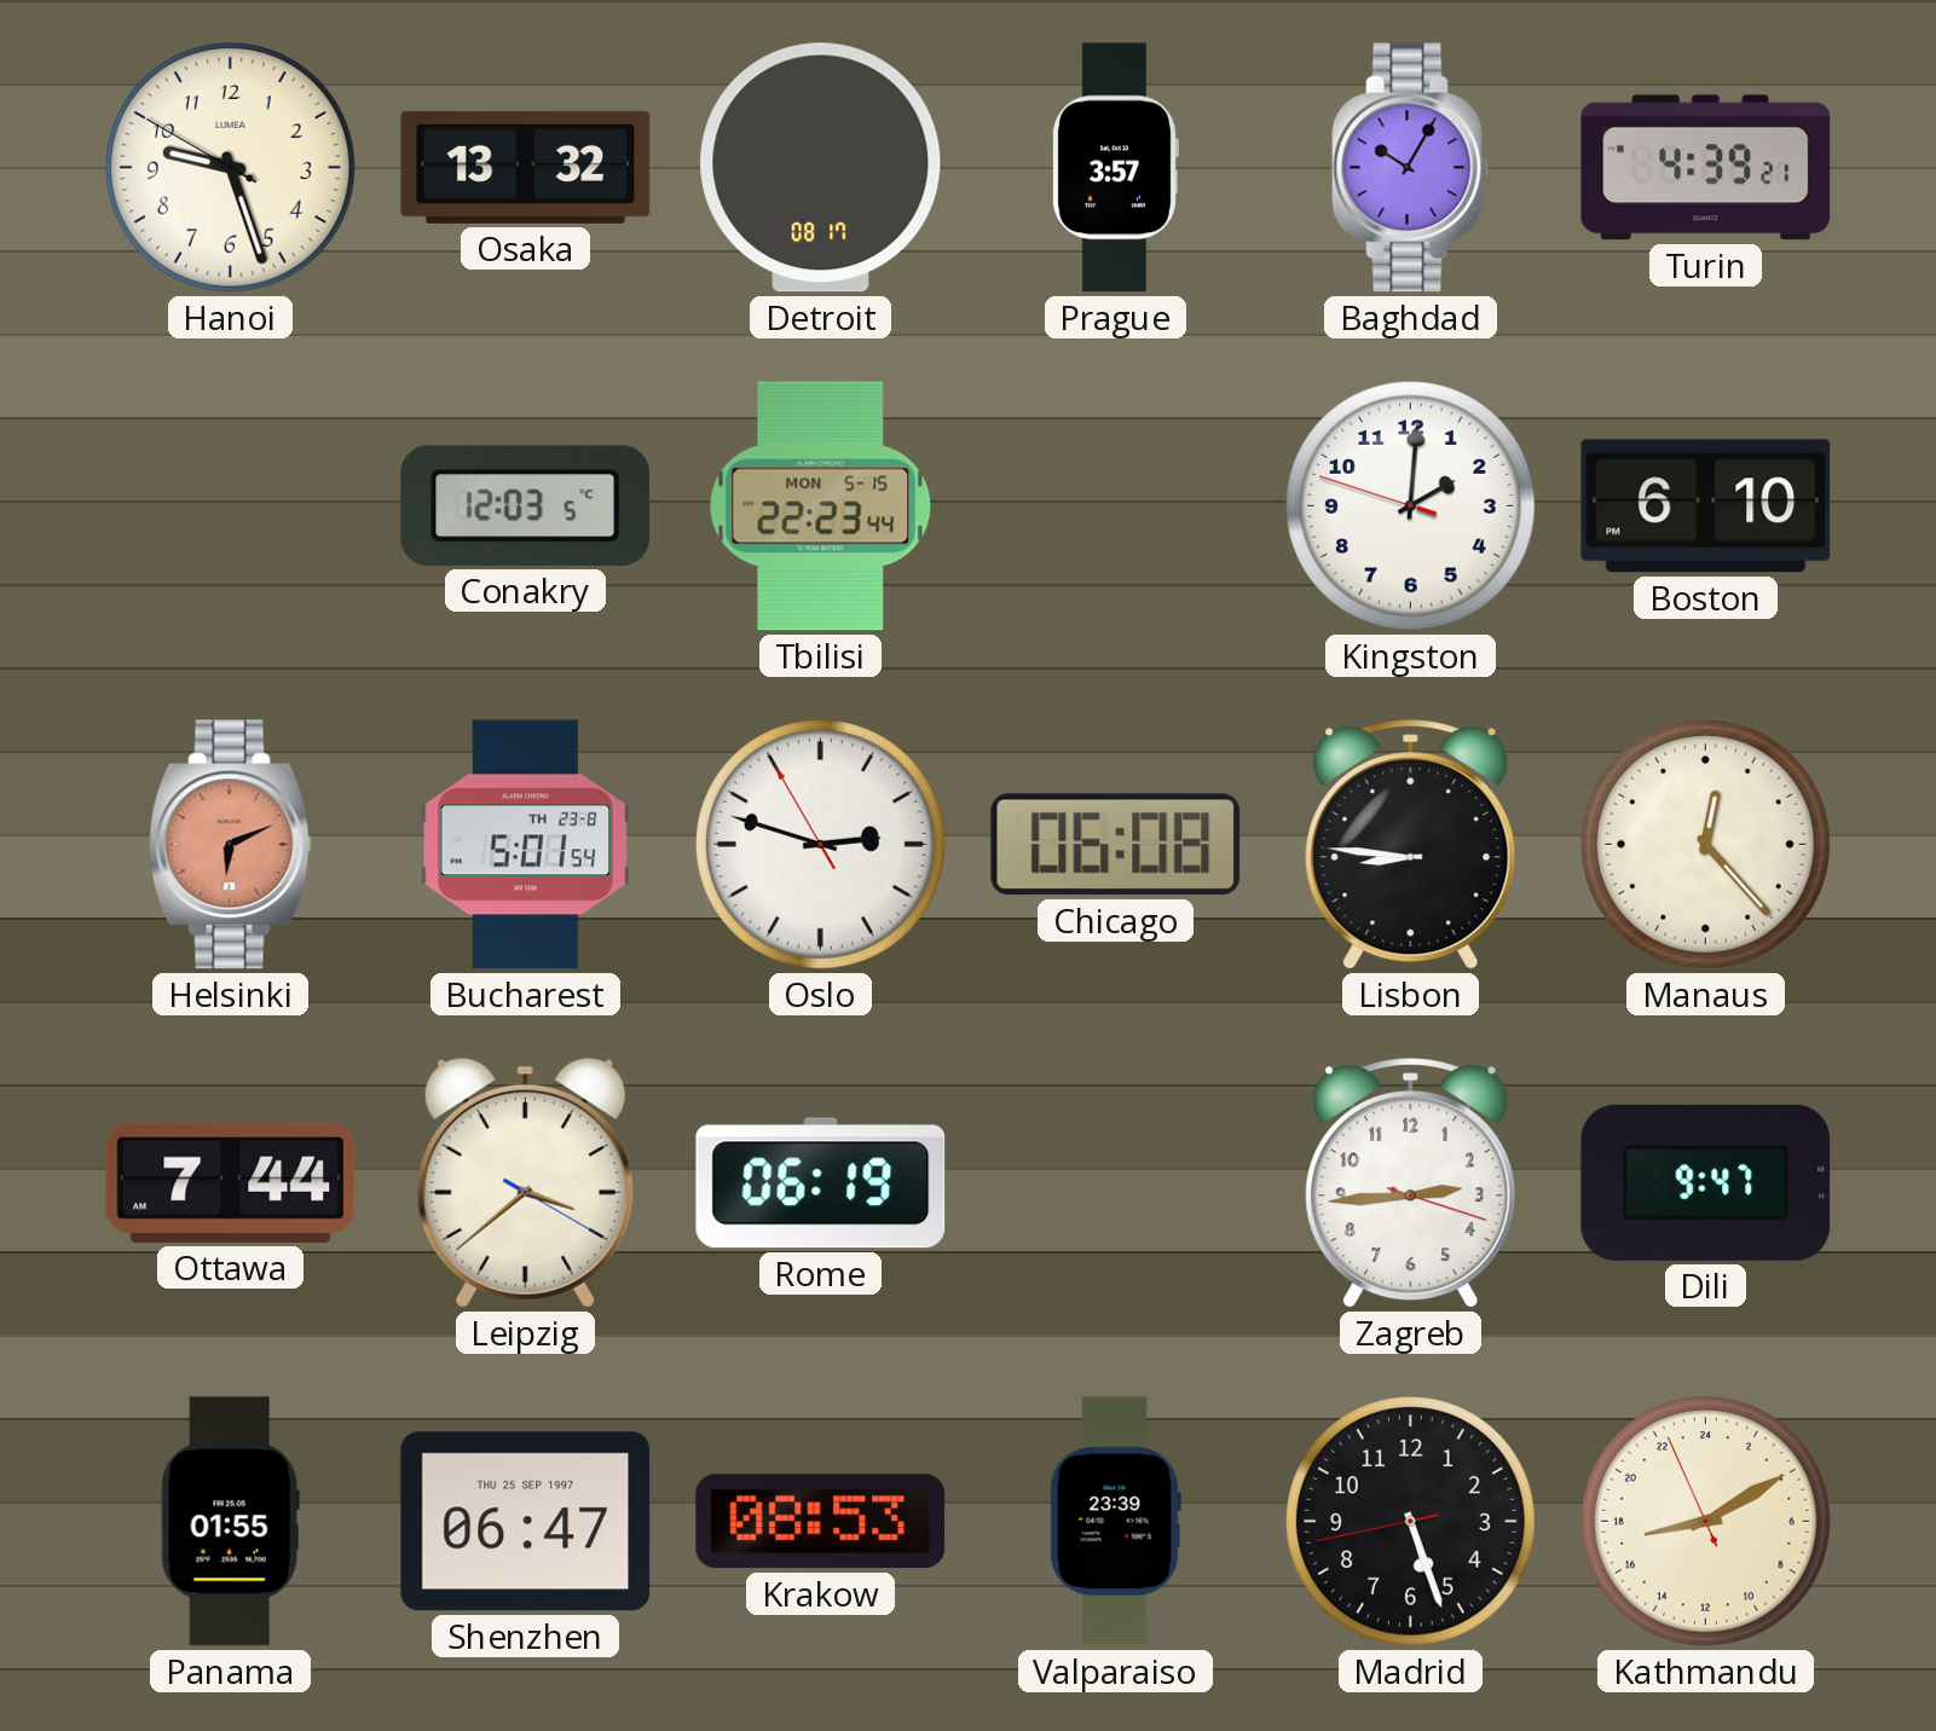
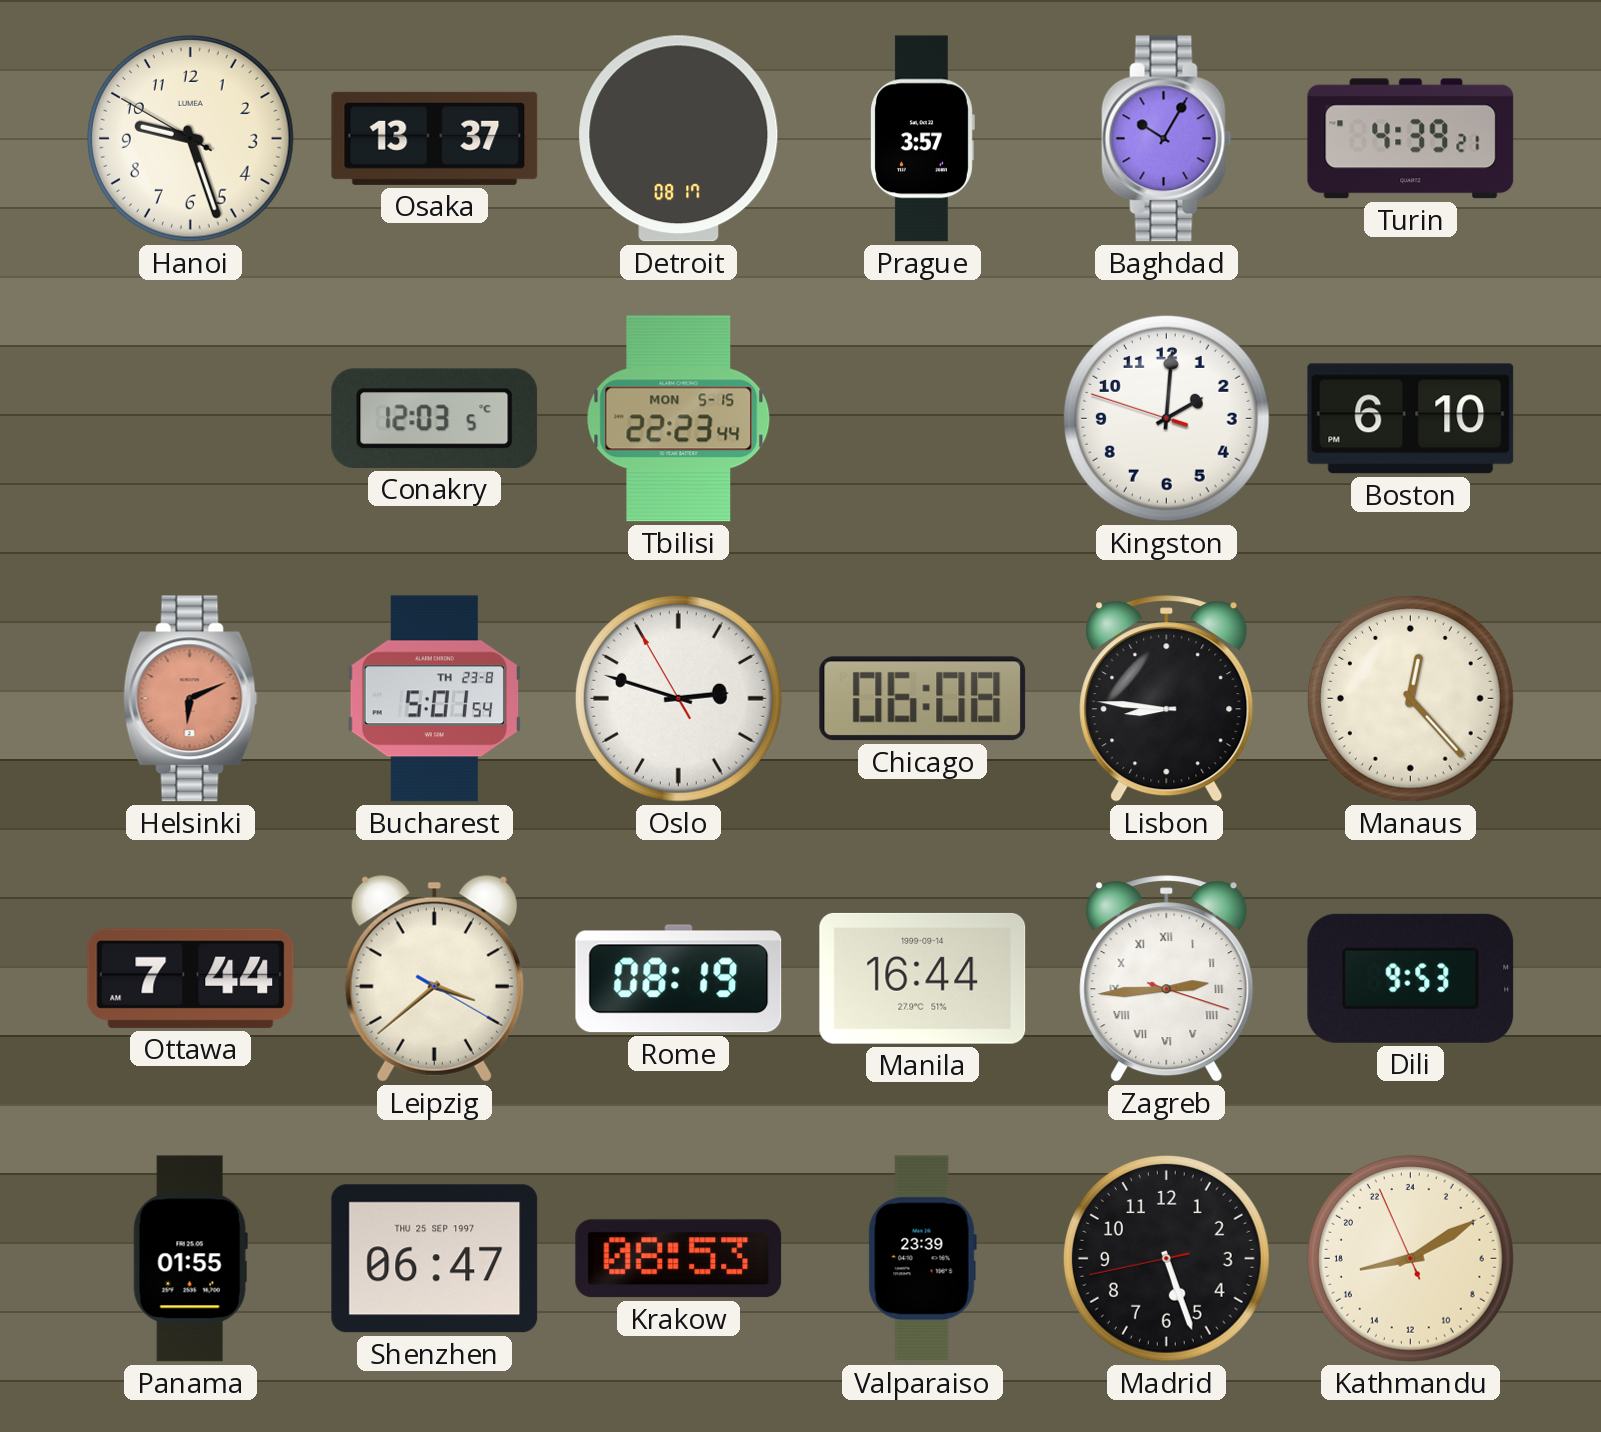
Osaka: 13:32 -> 13:37 (435, 138)
Rome: 06:19 -> 08:19 (679, 979)
Manila: none -> 16:44 (923, 978)
Zagreb numerals: Arabic -> Roman (1167, 979)
Dili: 9:47 -> 9:53 (1411, 978)
